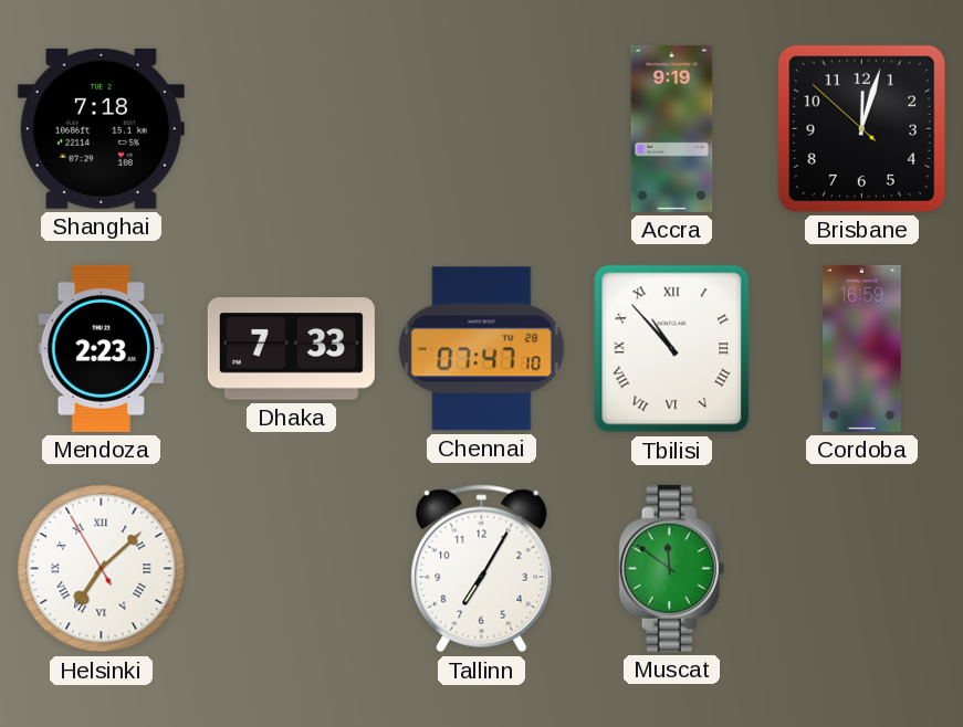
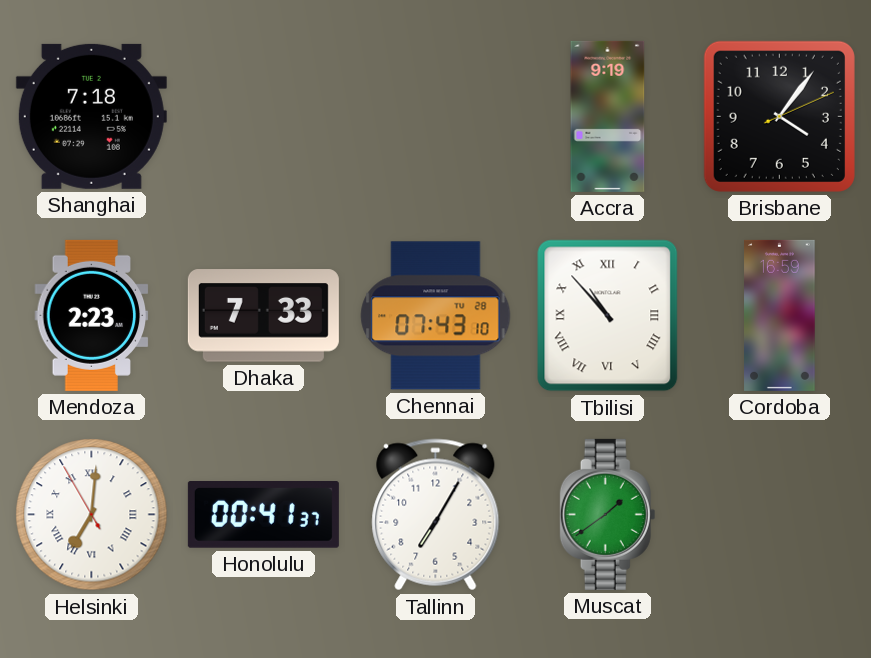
Brisbane: 12:02 -> 4:06 (779, 116)
Chennai: 07:47 -> 07:43 (436, 316)
Helsinki: 7:07 -> 7:00 (92, 515)
Honolulu: none -> 00:41 (263, 515)
Muscat: 11:51 -> 1:39 (608, 514)
